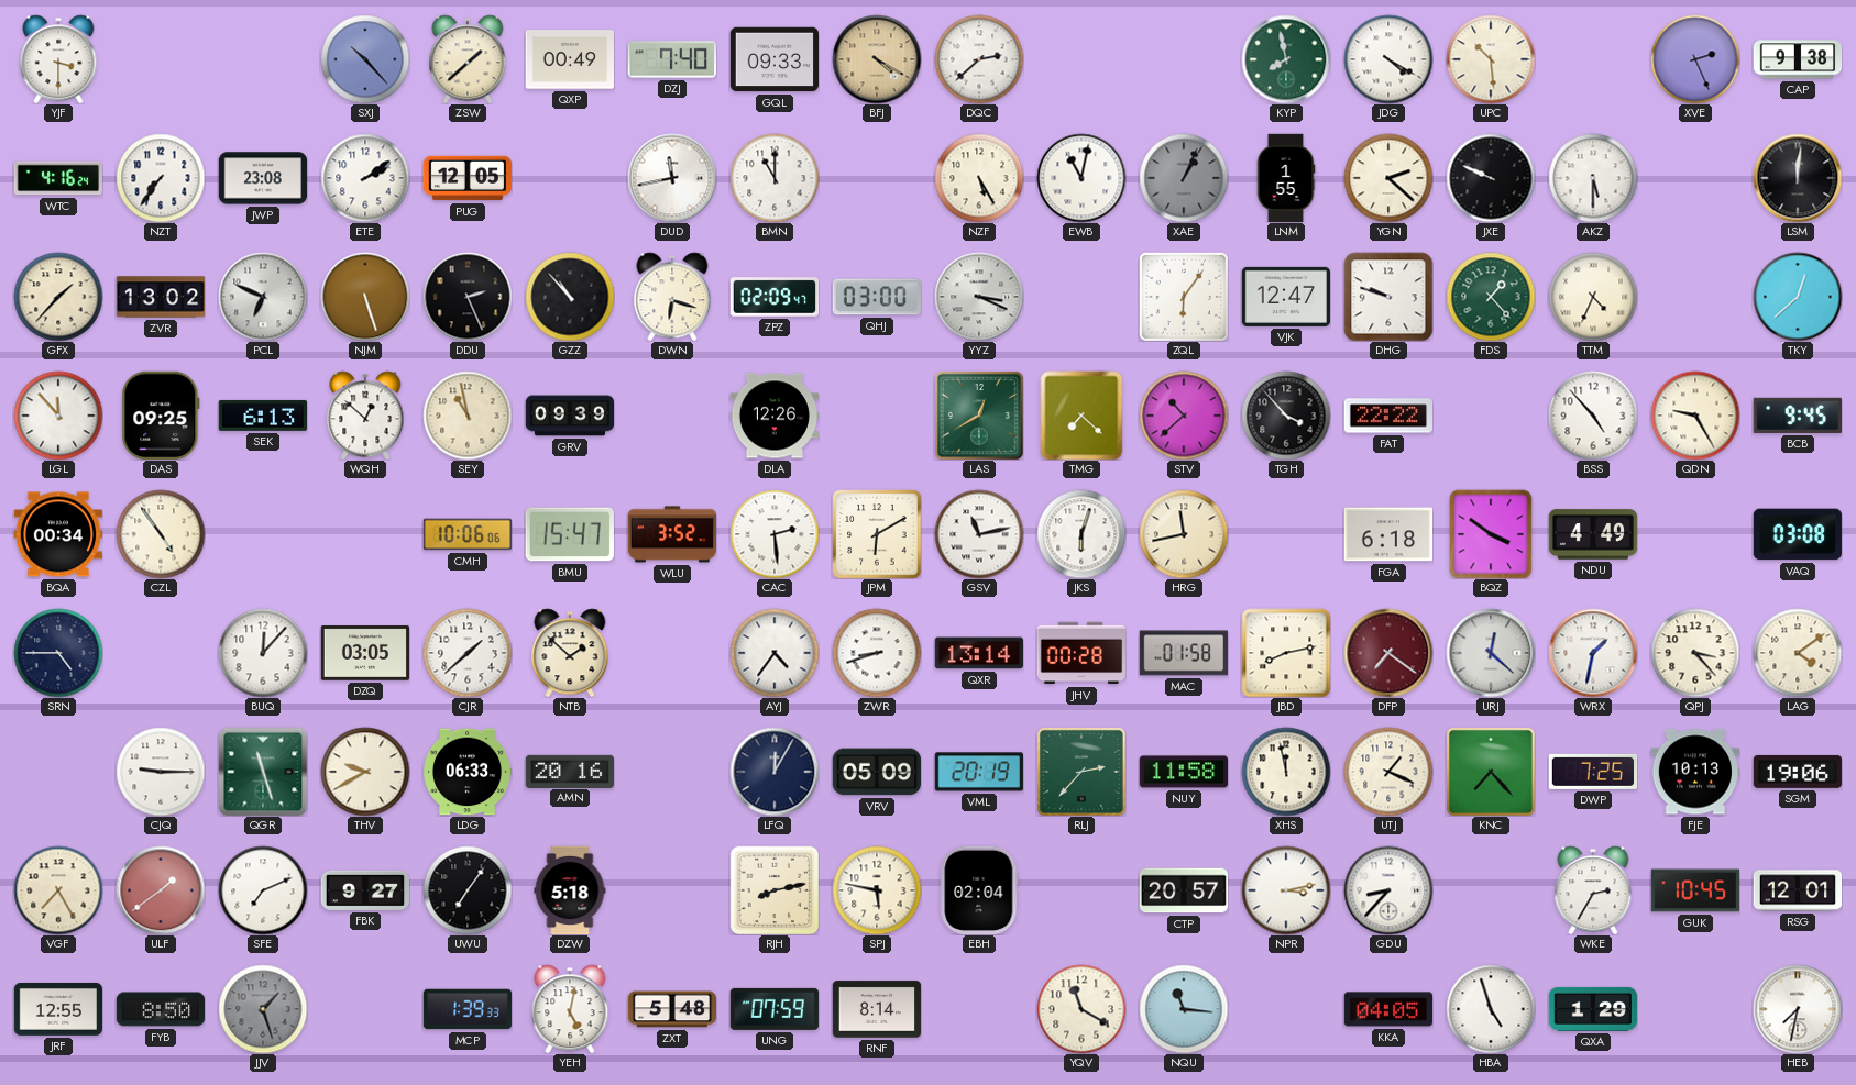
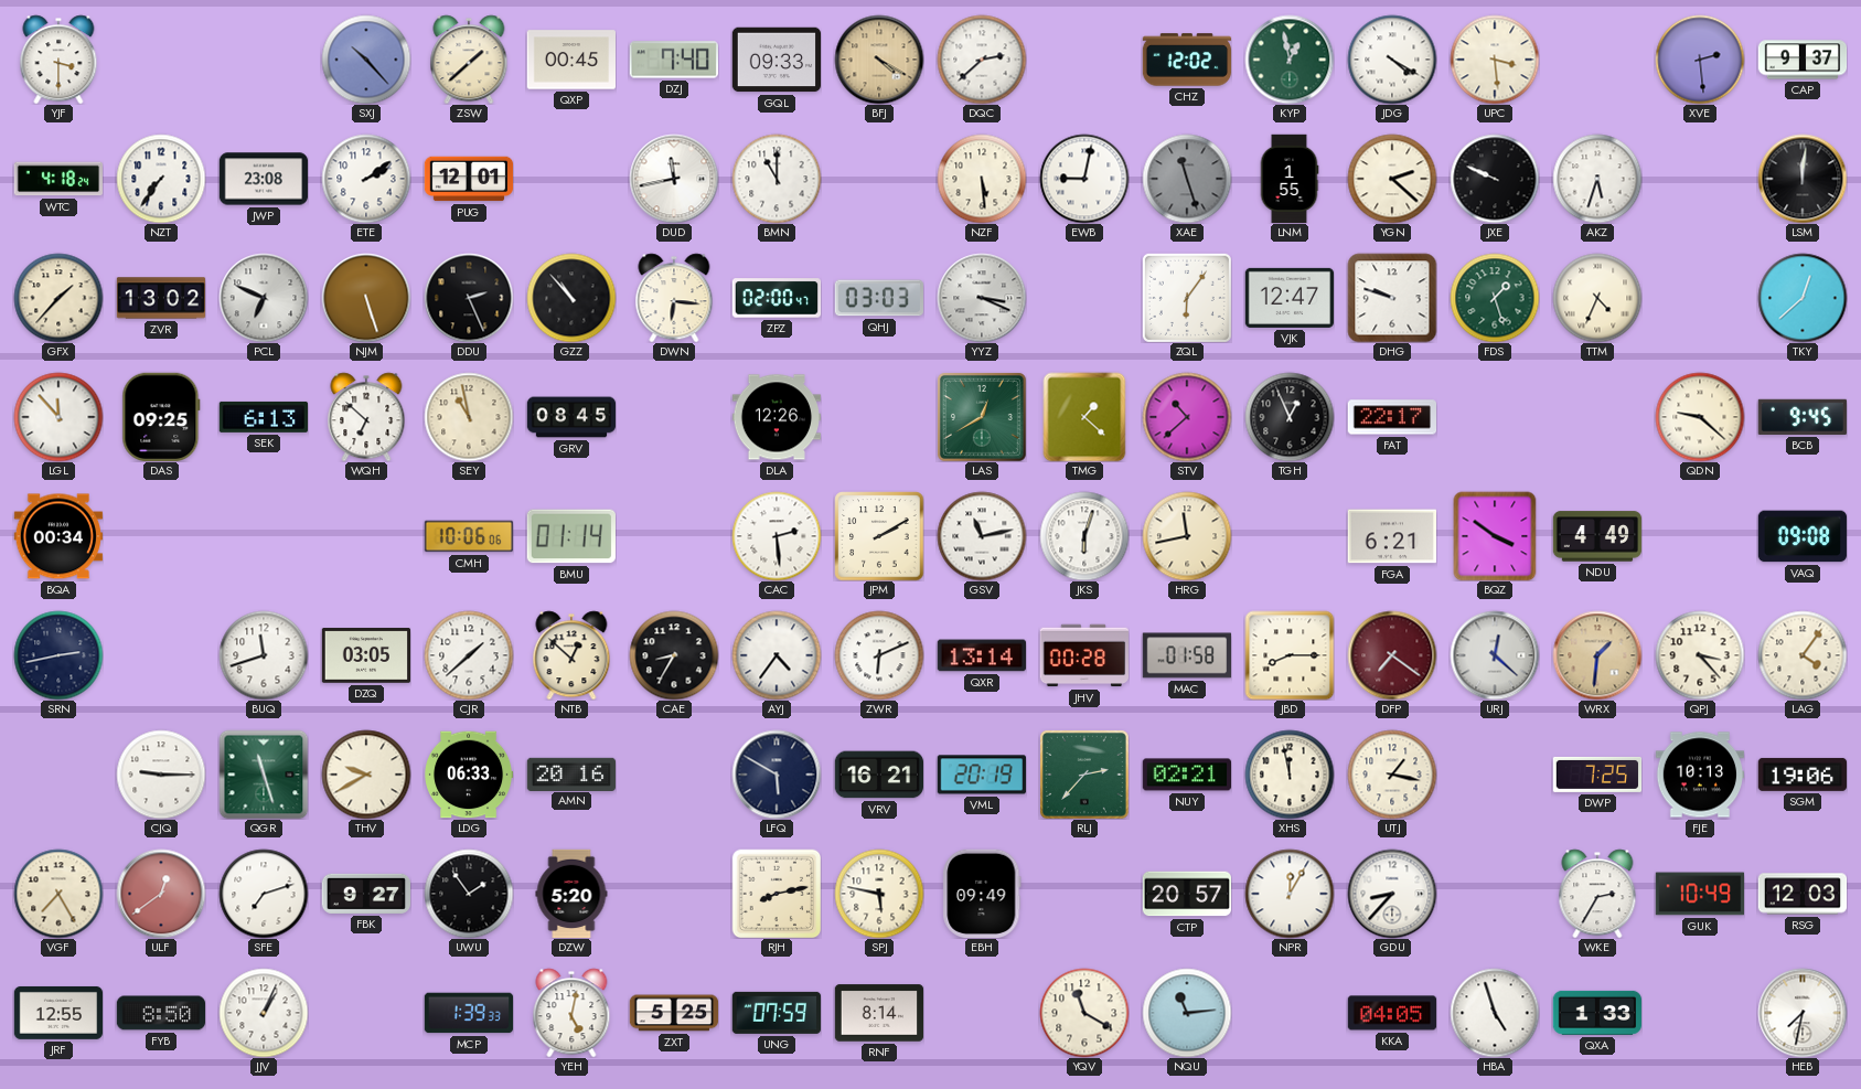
QXP: 00:49 -> 00:45 (570, 60)
CHZ: none -> 12:02 (1187, 60)
KYP: 7:58 -> 12:58 (1290, 60)
UPC: 10:29 -> 3:29 (1495, 60)
XVE: 2:26 -> 2:29 (1700, 60)
CAP: 9:38 -> 9:37 (1803, 60)
WTC: 4:16 -> 4:18 (57, 179)
PUG: 12:05 -> 12:01 (469, 179)
NZF: 5:25 -> 5:29 (982, 179)
EWB: 11:02 -> 9:02 (1084, 179)
XAE: 1:04 -> 11:27 (1187, 179)
AKZ: 5:30 -> 5:33 (1597, 179)
DWN: 6:18 -> 6:16 (674, 298)
ZPZ: 02:09 -> 02:00 (777, 298)
QHJ: 03:00 -> 03:03 (878, 298)
FDS: 1:23 -> 1:27 (1495, 298)
WQH: 12:52 -> 6:52 (366, 417)
GRV: 09:39 -> 08:45 (571, 417)
TMG: 7:22 -> 1:22 (1084, 417)
TGH: 3:53 -> 12:56 (1290, 417)
FAT: 22:22 -> 22:17 (1391, 417)
BSS: 4:53 -> none (1593, 416)
QDN: 9:25 -> 9:22 (1700, 417)
CZL: 4:54 -> none (161, 534)
BMU: 15:47 -> 01:14 (570, 536)
WLU: 3:52 -> none (671, 534)
JPM: 6:10 -> 2:10 (879, 536)
FGA: 6:18 -> 6:21 (1391, 536)
VAQ: 03:08 -> 09:08 (1801, 536)
SRN: 4:45 -> 2:43 (58, 655)
BUQ: 12:07 -> 11:42 (264, 655)
NTB: 1:52 -> 12:52 (571, 655)
CAE: none -> 8:35 (674, 655)
ZWR: 8:42 -> 6:11 (879, 655)
JBD: 8:13 -> 8:15 (1290, 655)
WRX: 1:32 -> 1:31 (1597, 655)
WRX dial: white -> champagne (1597, 655)
LAG: 4:09 -> 4:06 (1803, 655)
LFQ: 12:05 -> 5:50 (777, 775)
VRV: 05:09 -> 16:21 (878, 775)
NUY: 11:58 -> 02:21 (1186, 775)
UTJ: 1:19 -> 1:17 (1392, 775)
KNC: 7:23 -> none (1491, 772)
ULF: 1:39 -> 12:39 (161, 894)
SFE: 7:11 -> 7:12 (264, 894)
UWU: 7:06 -> 1:54 (469, 894)
DZW: 5:18 -> 5:20 (571, 894)
EBH: 02:04 -> 09:49 (982, 893)
NPR: 3:13 -> 12:05 (1290, 894)
GUK: 10:45 -> 10:49 (1699, 894)
RSG: 12:01 -> 12:03 (1803, 894)
JJV: 1:27 -> 1:04 (264, 1013)
JJV dial: grey -> white (264, 1013)
ZXT: 5:48 -> 5:25 (674, 1013)
NQU: 11:16 -> 11:14 (1187, 1013)
QXA: 1:29 -> 1:33 (1596, 1013)
